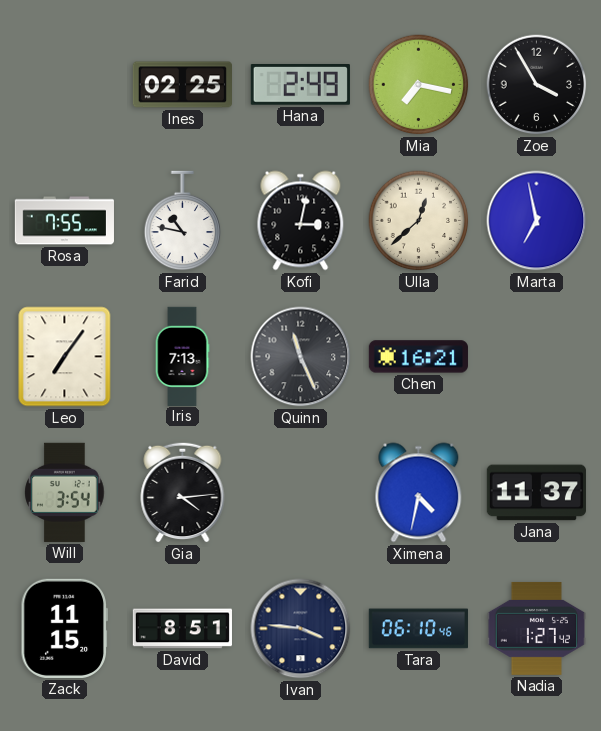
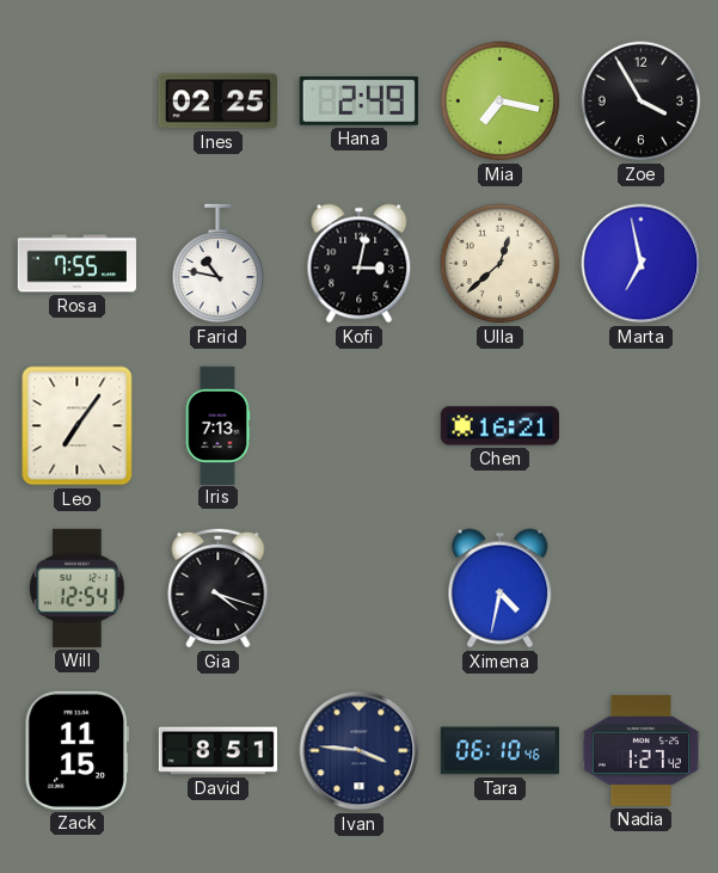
Quinn: 11:26 -> none (301, 357)
Will: 3:54 -> 12:54 (78, 588)
Gia: 4:14 -> 4:18 (219, 588)
Jana: 11:37 -> none (536, 493)
